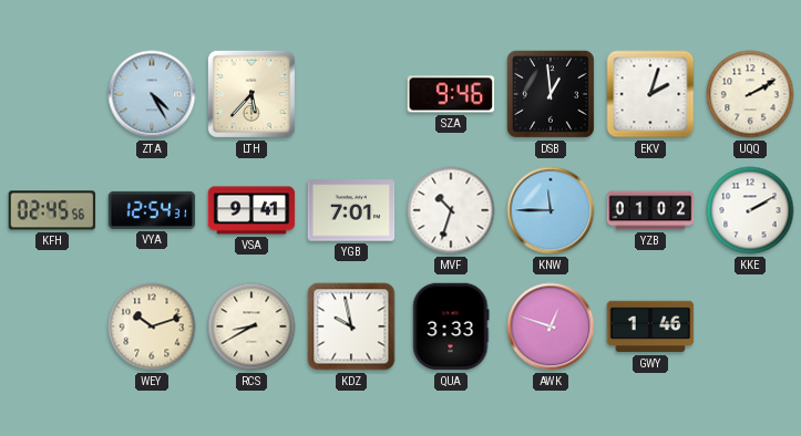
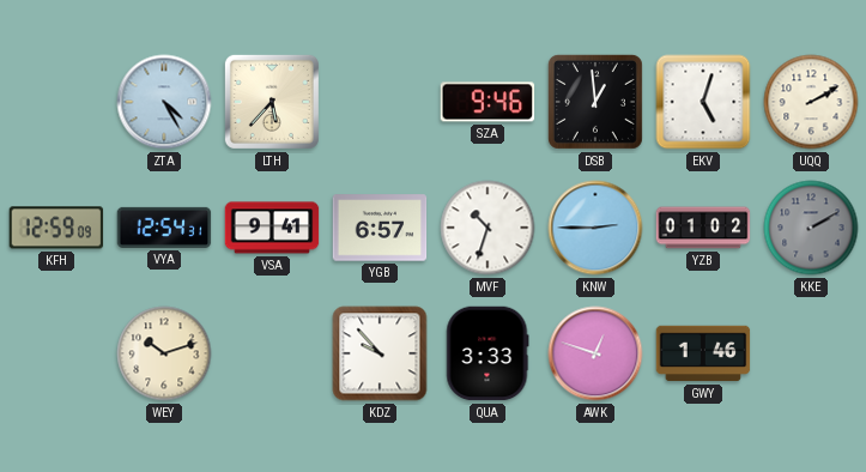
EKV: 2:03 -> 5:03 (703, 102)
KFH: 02:45 -> 12:59 (56, 228)
YGB: 7:01 -> 6:57 (380, 228)
KNW: 11:45 -> 2:45 (595, 228)
KKE dial: white -> grey (811, 228)
RCS: 8:40 -> none (251, 326)
KDZ: 9:58 -> 9:53 (380, 353)
